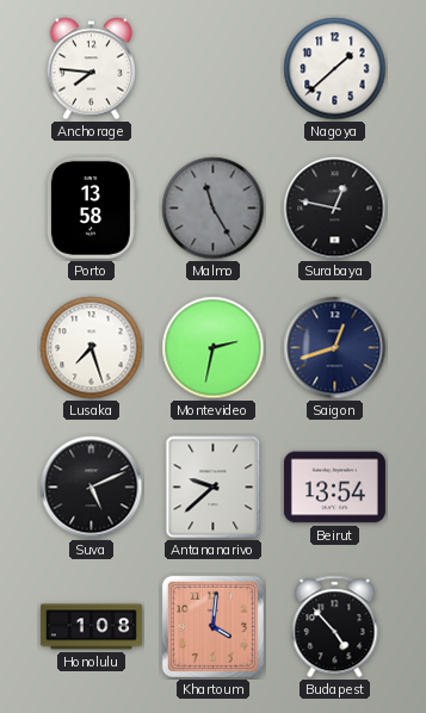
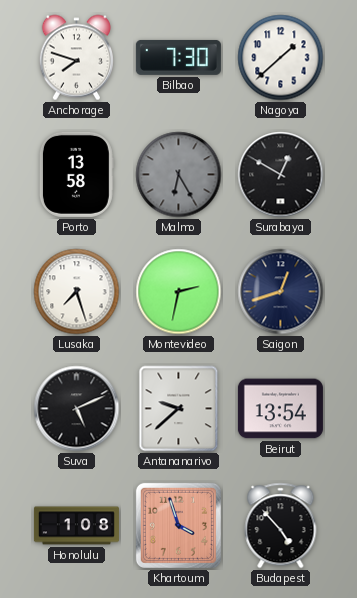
Anchorage: 7:46 -> 7:48 (76, 58)
Bilbao: none -> 7:30 (178, 57)
Malmo: 11:25 -> 6:25 (179, 175)
Surabaya: 12:47 -> 12:50 (281, 175)
Khartoum: 4:01 -> 3:57 (178, 525)
